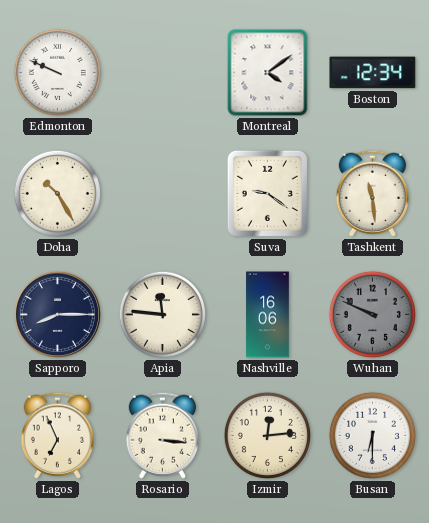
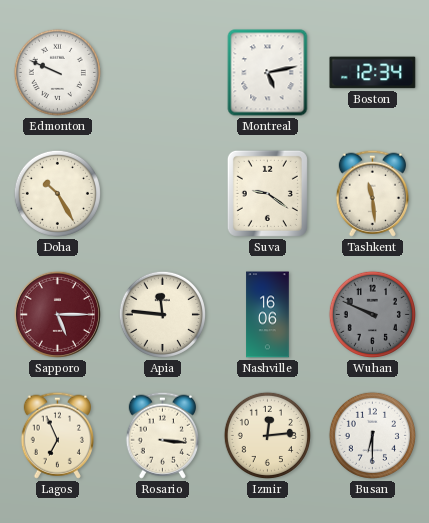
Montreal: 4:09 -> 5:13 (268, 73)
Sapporo: 8:15 -> 5:15 (57, 314)
Sapporo dial: navy -> burgundy (57, 314)
